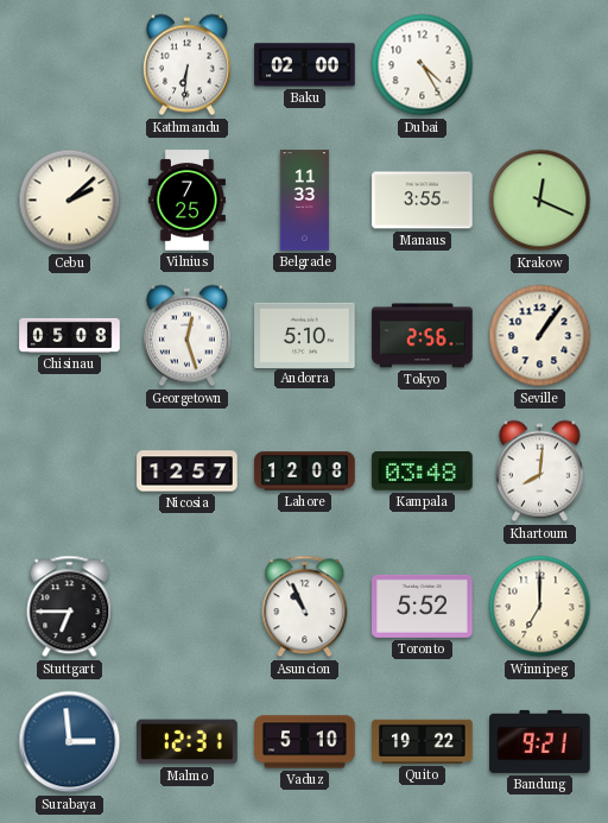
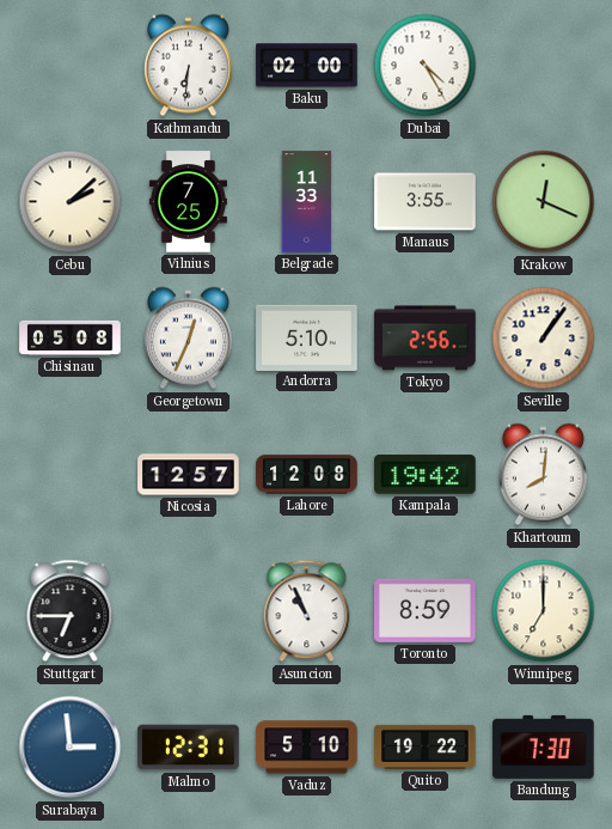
Georgetown: 12:27 -> 12:34 (188, 339)
Kampala: 03:48 -> 19:42 (426, 475)
Toronto: 5:52 -> 8:59 (426, 610)
Bandung: 9:21 -> 7:30 (544, 746)
